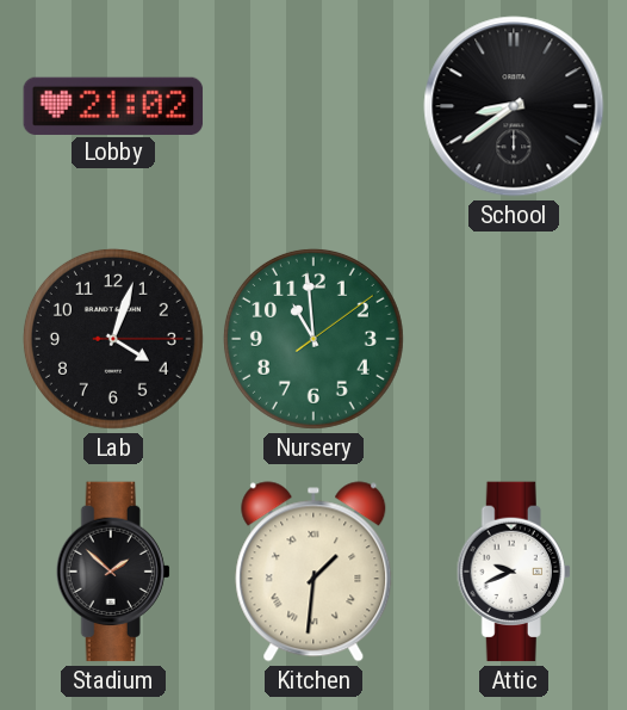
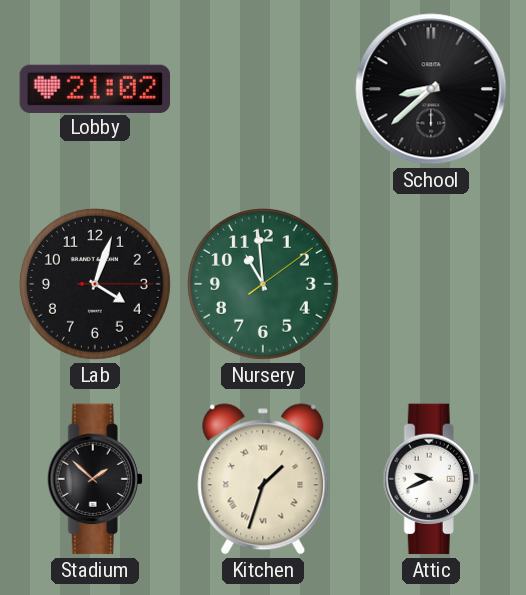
School: 8:39 -> 8:38 (431, 89)
Kitchen: 1:31 -> 1:33 (263, 479)
